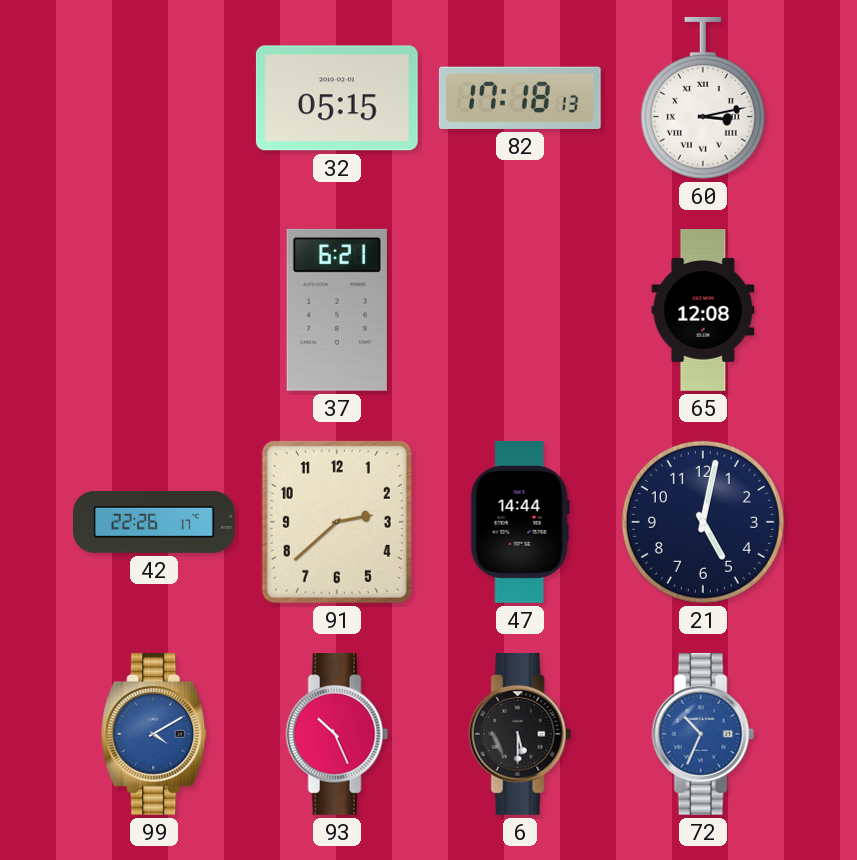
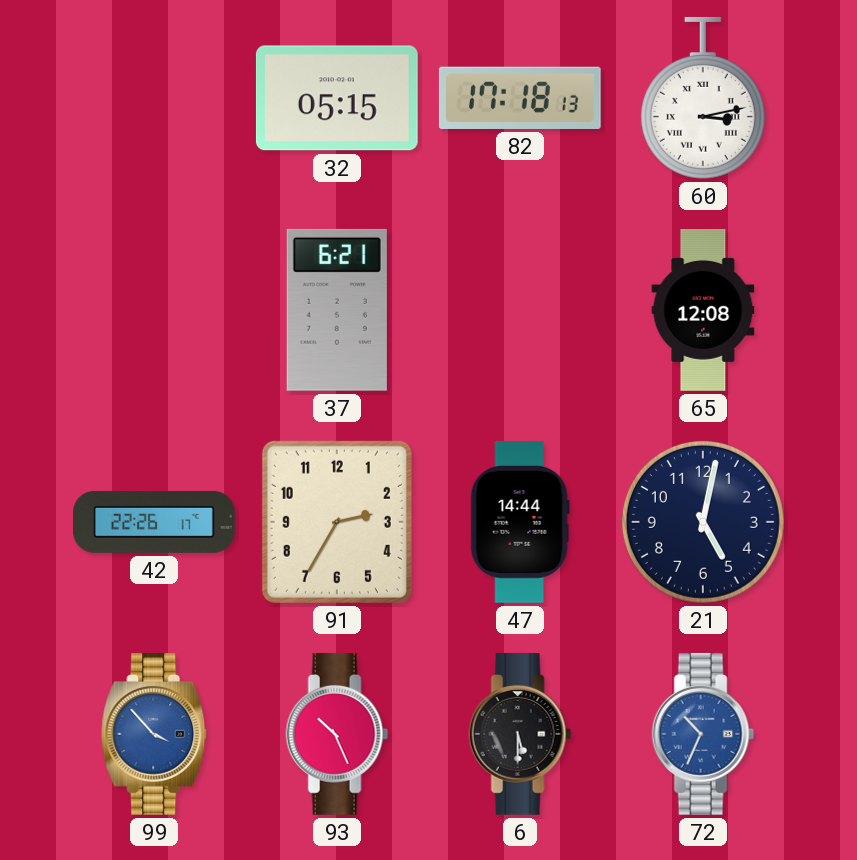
91: 2:38 -> 2:35 (337, 522)
99: 4:10 -> 3:53 (155, 734)
